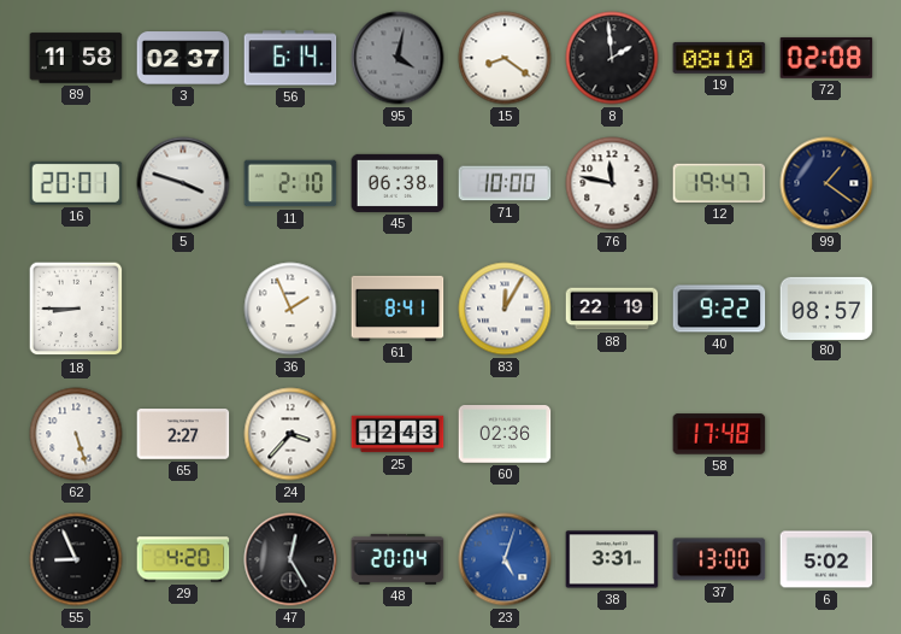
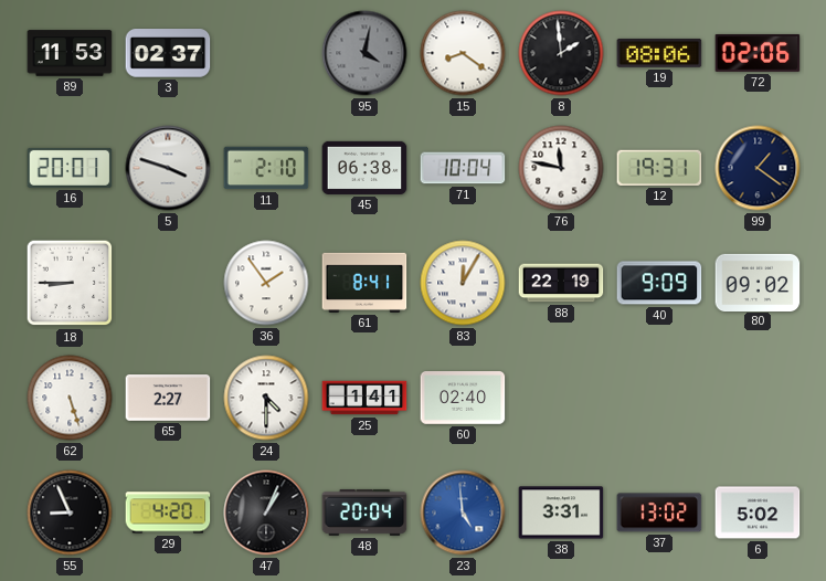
89: 11:58 -> 11:53 (70, 53)
56: 6:14 -> none (290, 58)
19: 08:10 -> 08:06 (659, 53)
72: 02:08 -> 02:06 (758, 53)
71: 10:00 -> 10:04 (463, 168)
12: 19:47 -> 19:31 (659, 168)
36: 1:56 -> 1:54 (266, 283)
40: 9:22 -> 9:09 (659, 283)
80: 08:57 -> 09:02 (758, 282)
24: 3:37 -> 4:30 (266, 398)
25: 12:43 -> 1:41 (364, 398)
60: 02:36 -> 02:40 (463, 398)
58: 17:48 -> none (719, 434)
47: 12:25 -> 1:04 (266, 513)
23: 5:03 -> 4:59 (463, 513)
37: 13:00 -> 13:02 (659, 513)
